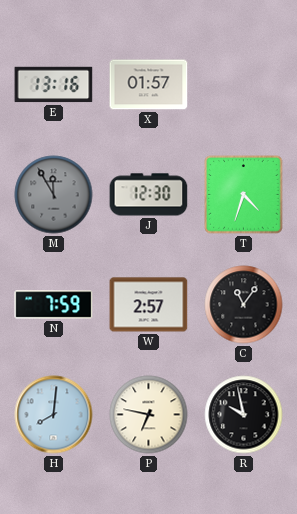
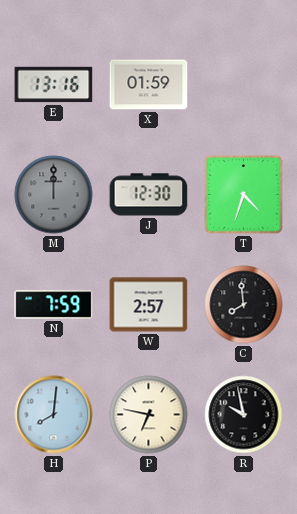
X: 01:57 -> 01:59 (149, 85)
M: 11:55 -> 12:00 (54, 195)
C: 11:06 -> 7:59 (244, 305)
